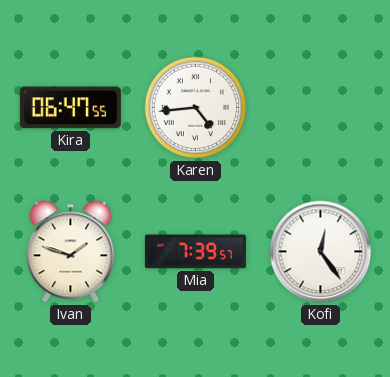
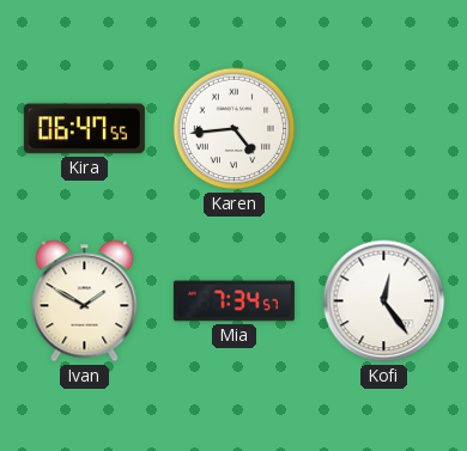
Ivan: 1:48 -> 1:50 (85, 301)
Mia: 7:39 -> 7:34 (233, 301)
